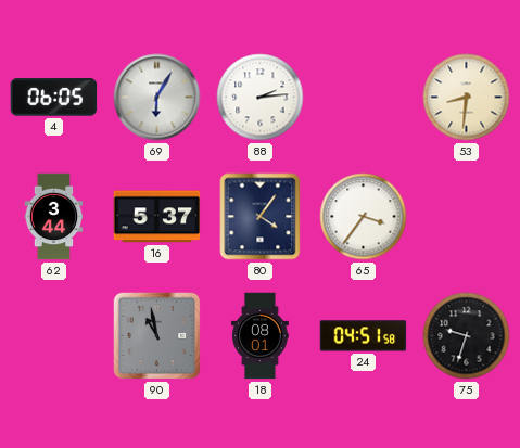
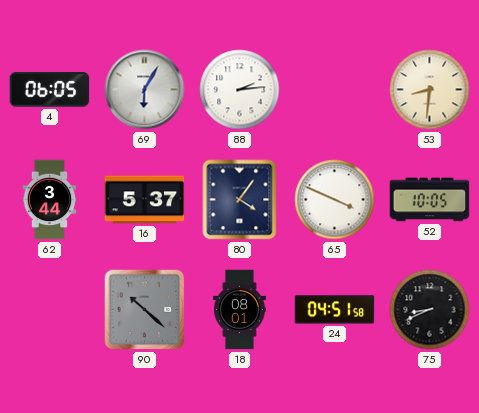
65: 3:36 -> 3:49 (335, 200)
52: none -> 10:05 (430, 200)
90: 10:58 -> 10:22 (145, 310)
75: 9:33 -> 8:41 (430, 310)
